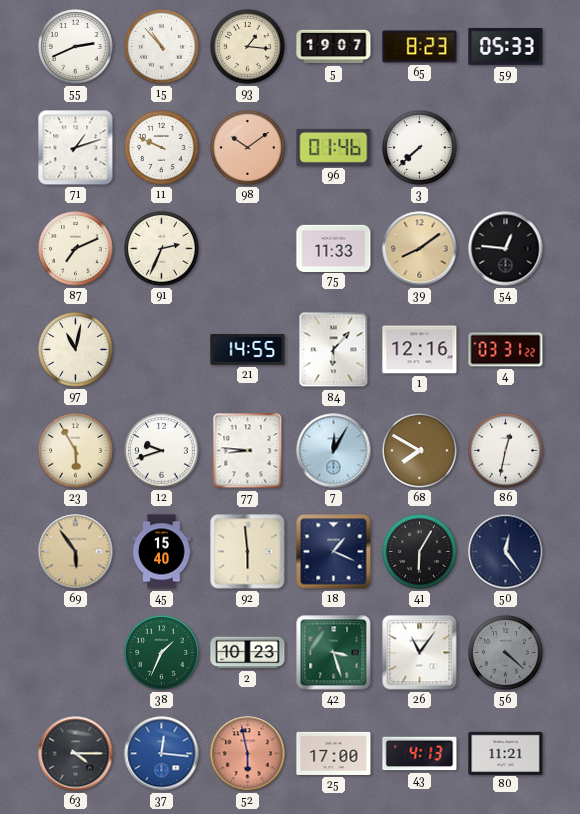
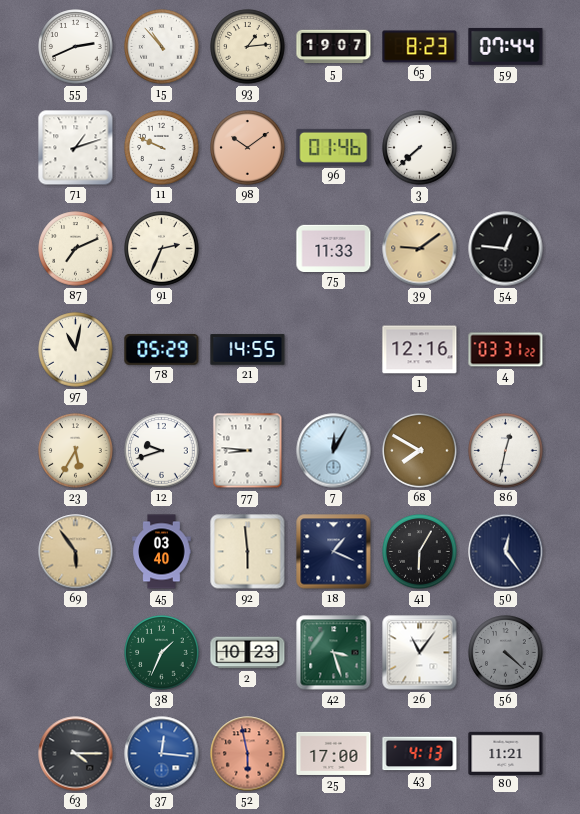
93: 1:16 -> 1:14 (248, 47)
59: 05:33 -> 07:44 (506, 46)
39: 8:09 -> 9:09 (420, 249)
78: none -> 05:29 (162, 349)
84: 6:07 -> none (334, 350)
23: 5:55 -> 5:35 (76, 451)
45: 15:40 -> 03:40 (162, 552)
